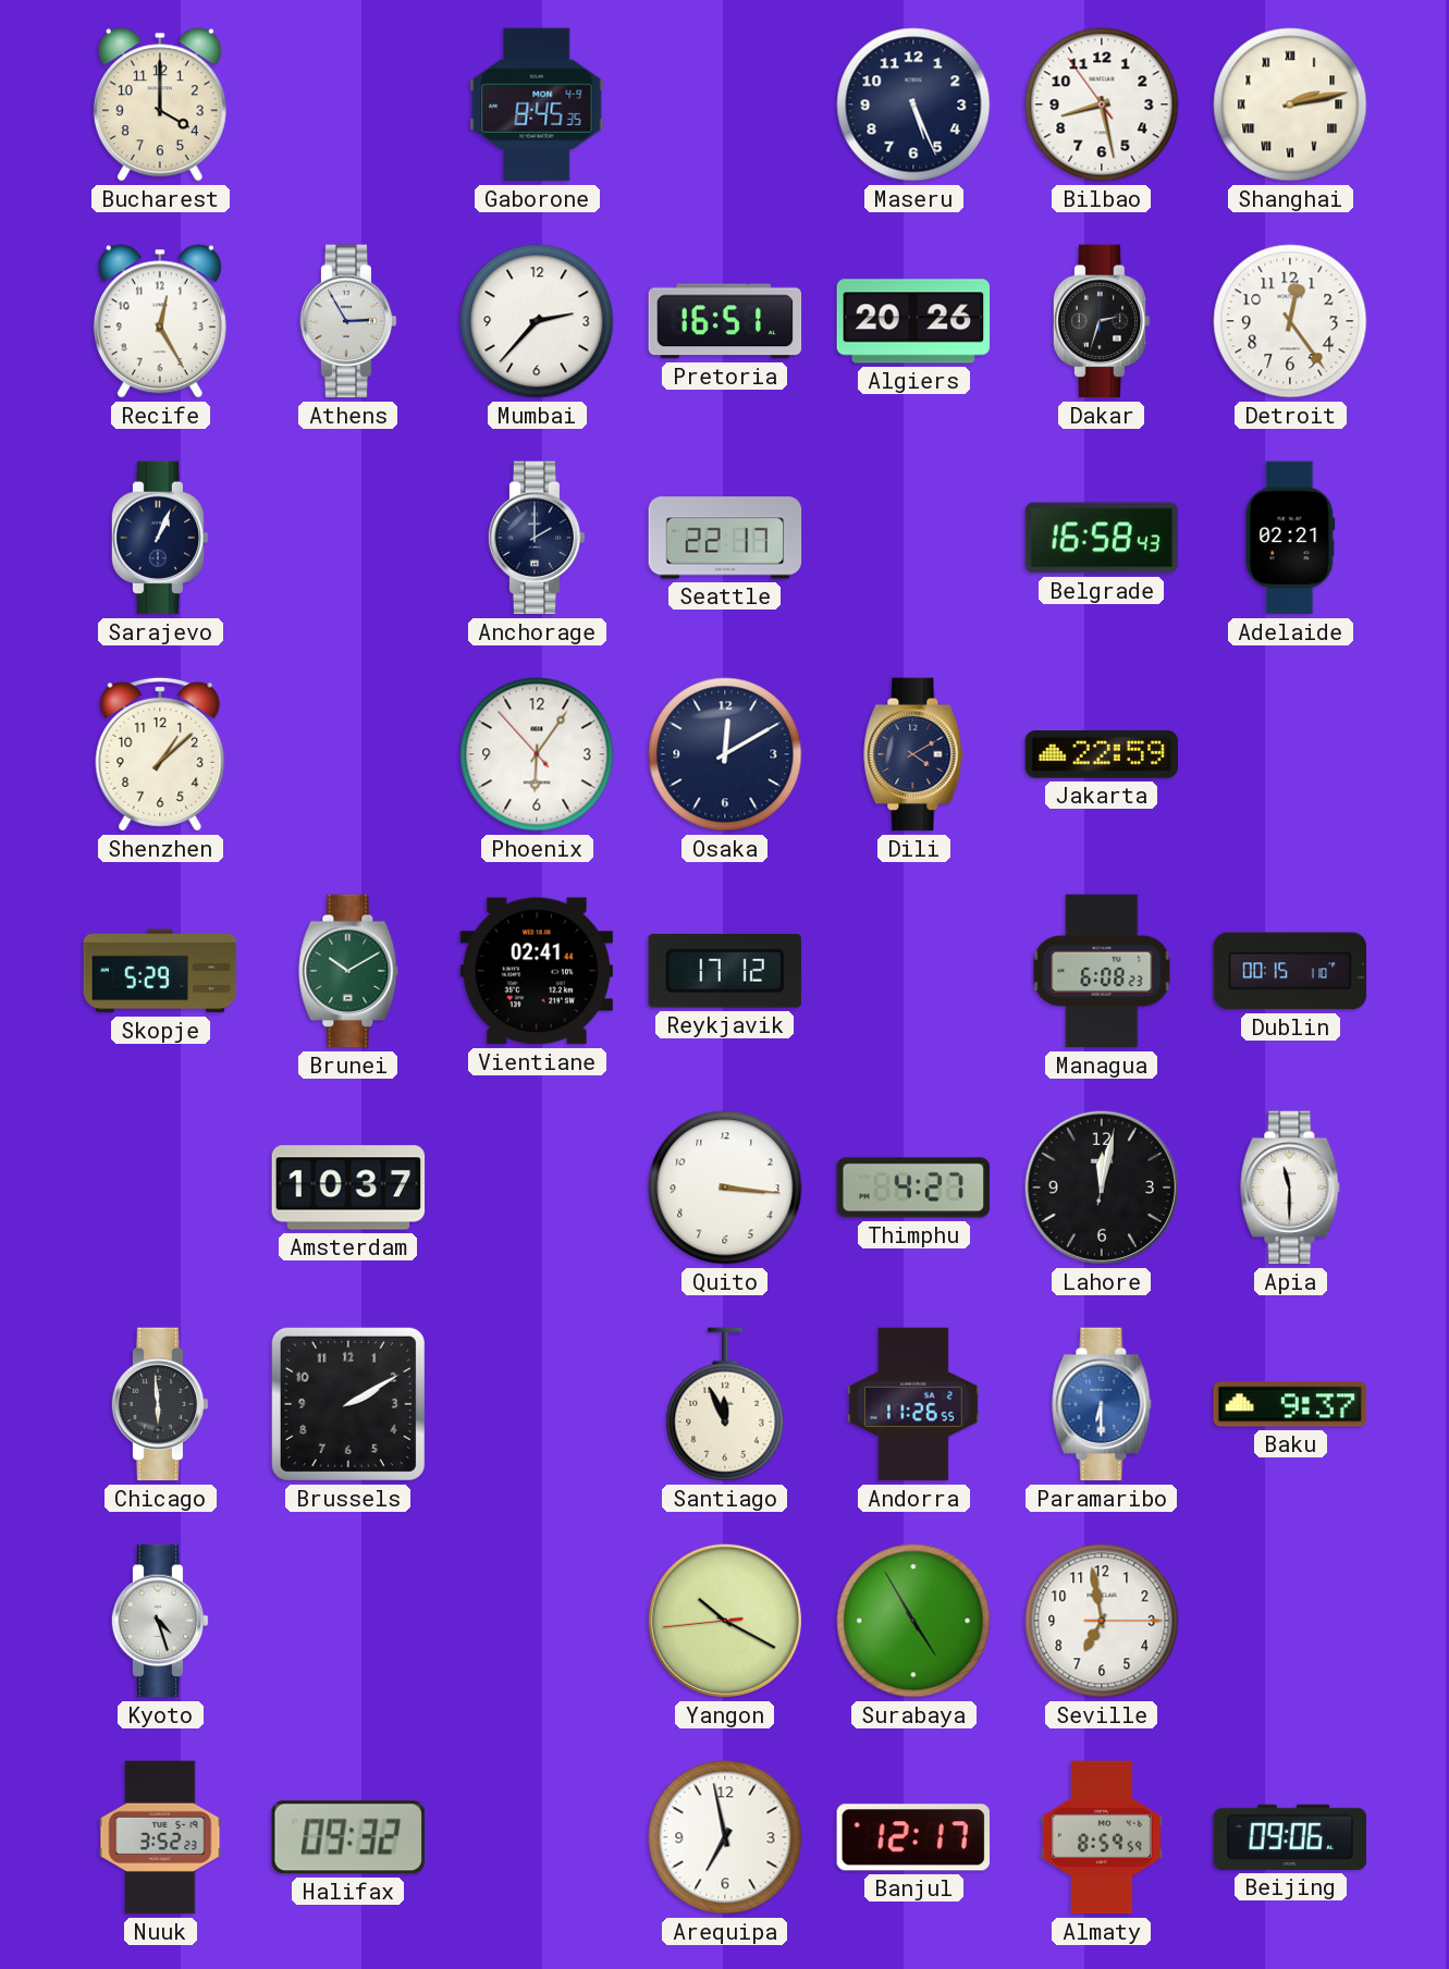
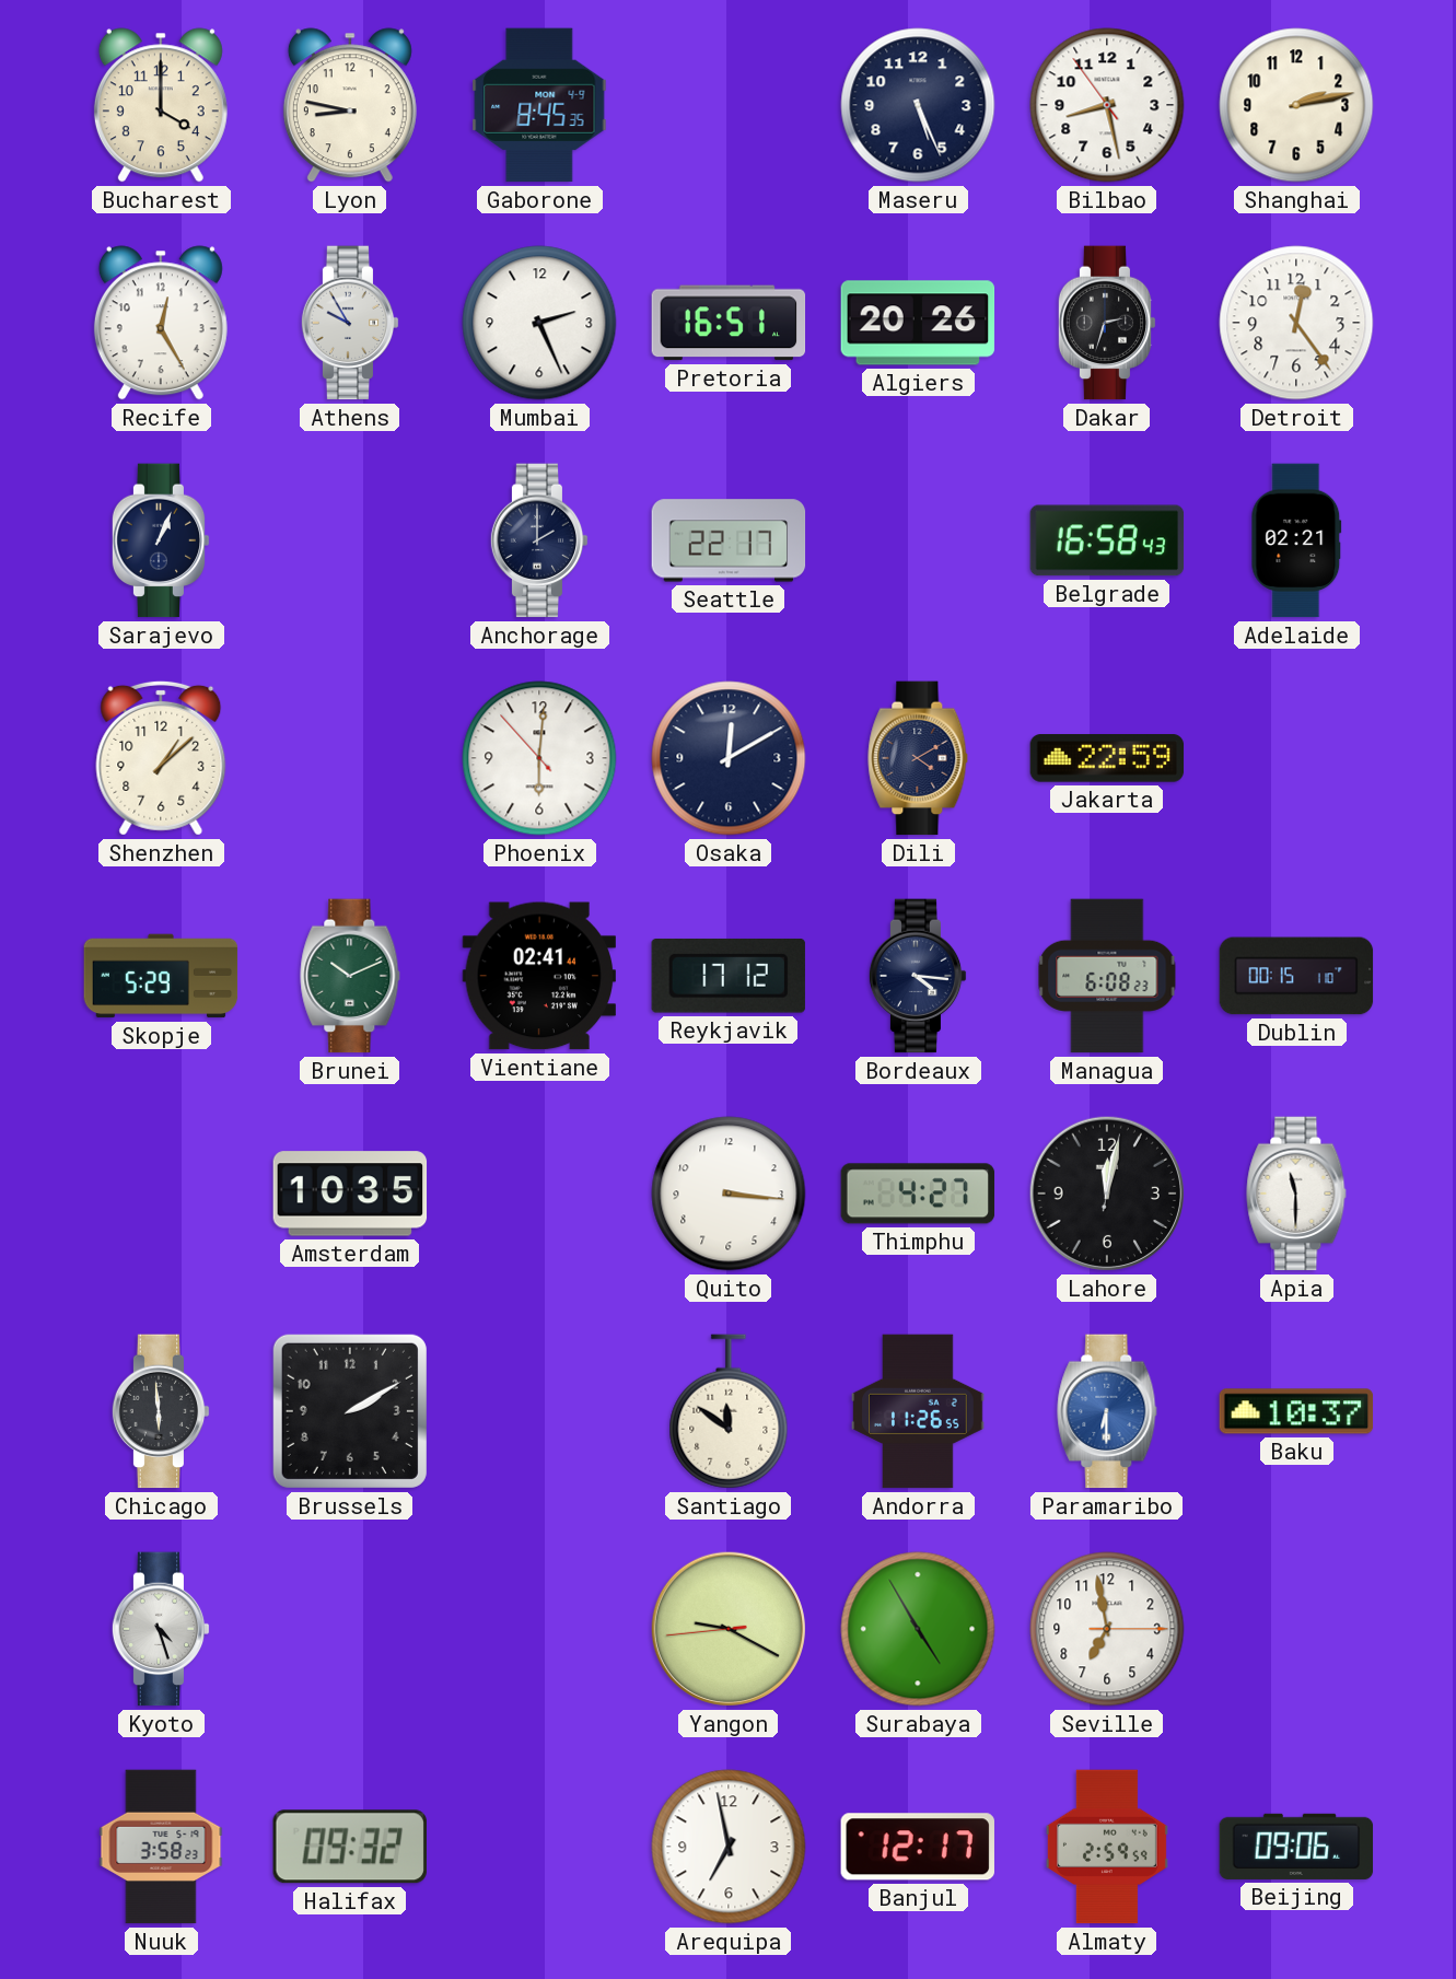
Lyon: none -> 8:47 (350, 105)
Shanghai numerals: Roman -> Arabic (1296, 105)
Athens: 2:55 -> 9:55 (350, 323)
Mumbai: 2:37 -> 2:26 (539, 323)
Phoenix: 6:05 -> 6:00 (539, 758)
Brunei: 10:10 -> 10:11 (350, 976)
Bordeaux: none -> 4:16 (918, 976)
Amsterdam: 10:37 -> 10:35 (350, 1194)
Santiago: 11:56 -> 11:51 (729, 1411)
Baku: 9:37 -> 10:37 (1296, 1411)
Yangon: 10:19 -> 9:19 (729, 1629)
Nuuk: 3:52 -> 3:58 (161, 1847)
Almaty: 8:59 -> 2:59 (1107, 1847)
